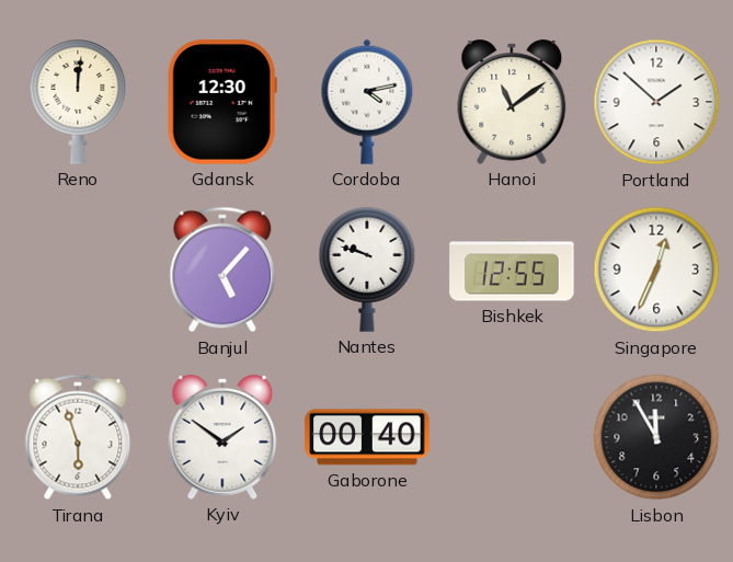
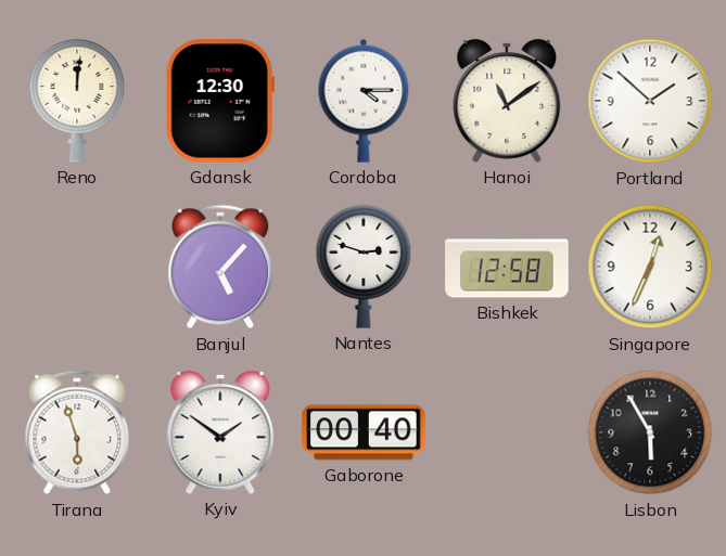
Cordoba: 4:13 -> 4:15 (364, 101)
Nantes: 9:48 -> 2:48 (364, 267)
Bishkek: 12:55 -> 12:58 (507, 267)
Lisbon: 11:55 -> 5:55 (650, 432)
